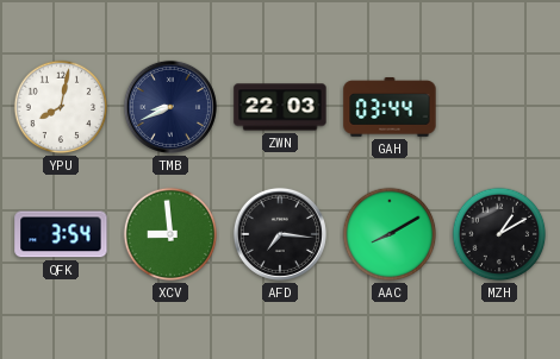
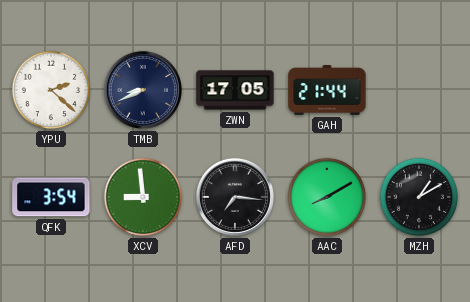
YPU: 8:02 -> 2:22 (51, 90)
ZWN: 22:03 -> 17:05 (235, 90)
GAH: 03:44 -> 21:44 (327, 90)
